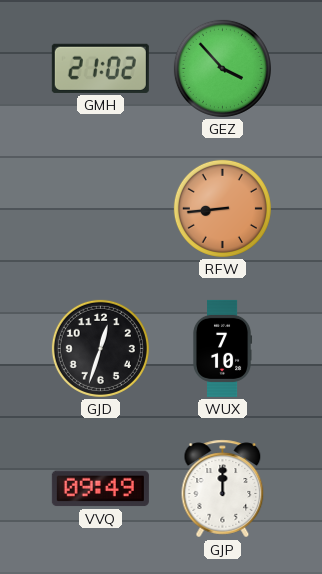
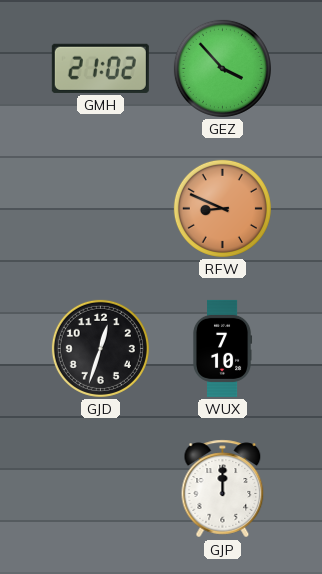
RFW: 8:44 -> 8:49 (222, 208)
VVQ: 09:49 -> none (100, 489)
